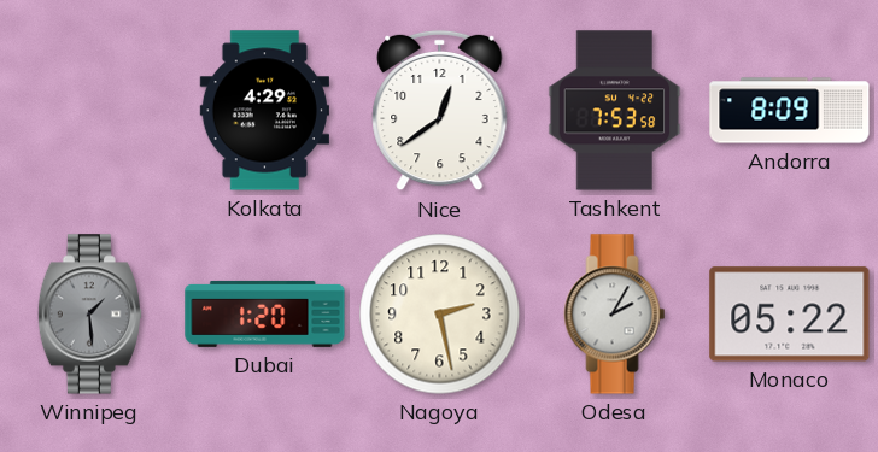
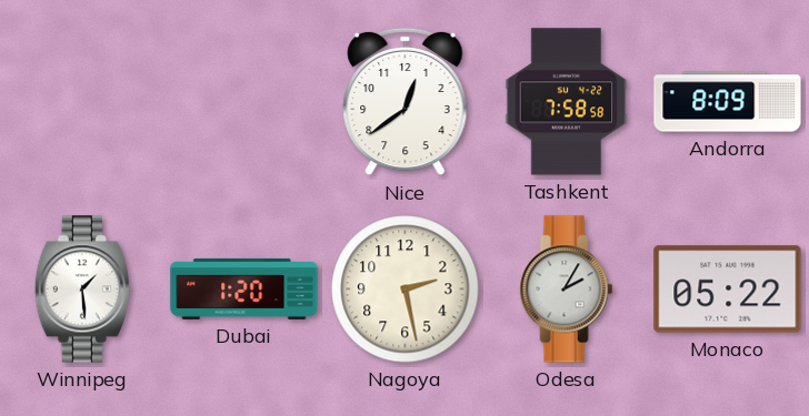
Kolkata: 4:29 -> none (264, 111)
Tashkent: 7:53 -> 7:58 (567, 102)
Winnipeg dial: grey -> white (82, 290)
